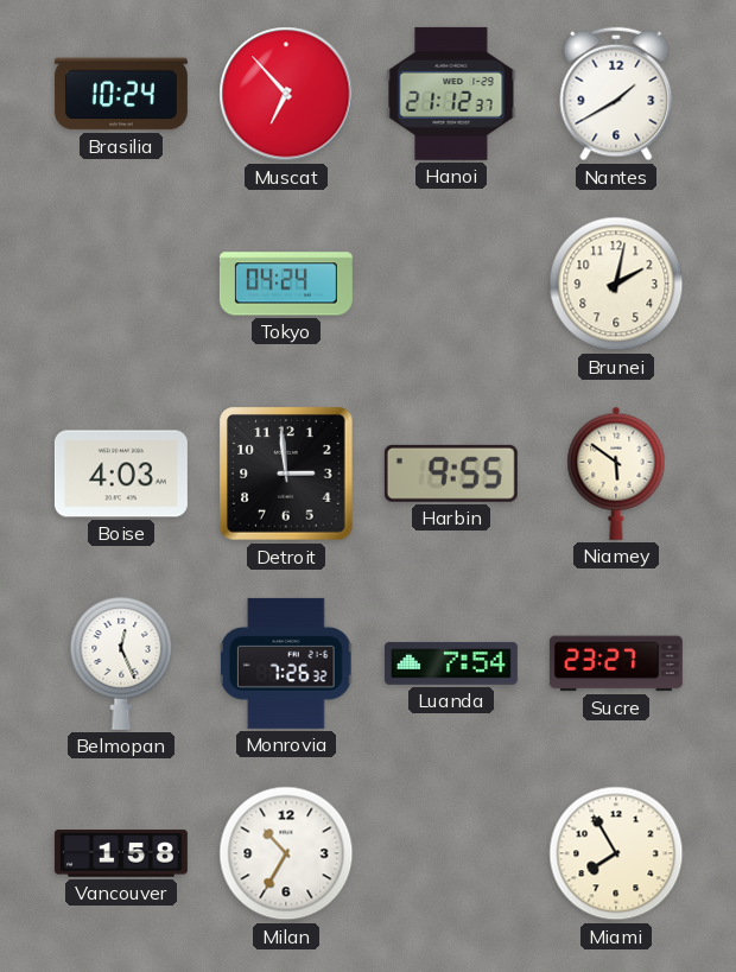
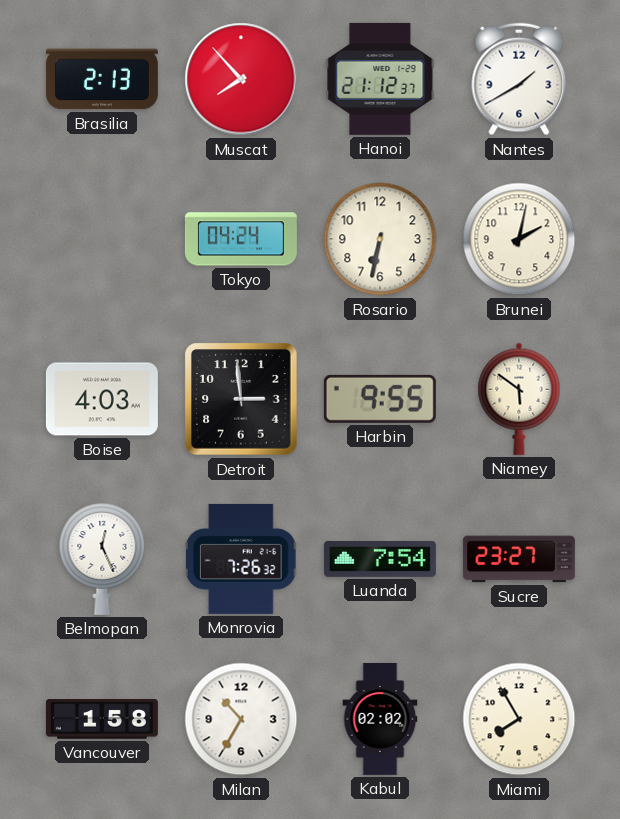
Brasilia: 10:24 -> 2:13 (102, 79)
Muscat: 6:53 -> 7:53 (241, 79)
Rosario: none -> 6:32 (380, 239)
Kabul: none -> 02:02 (380, 719)
